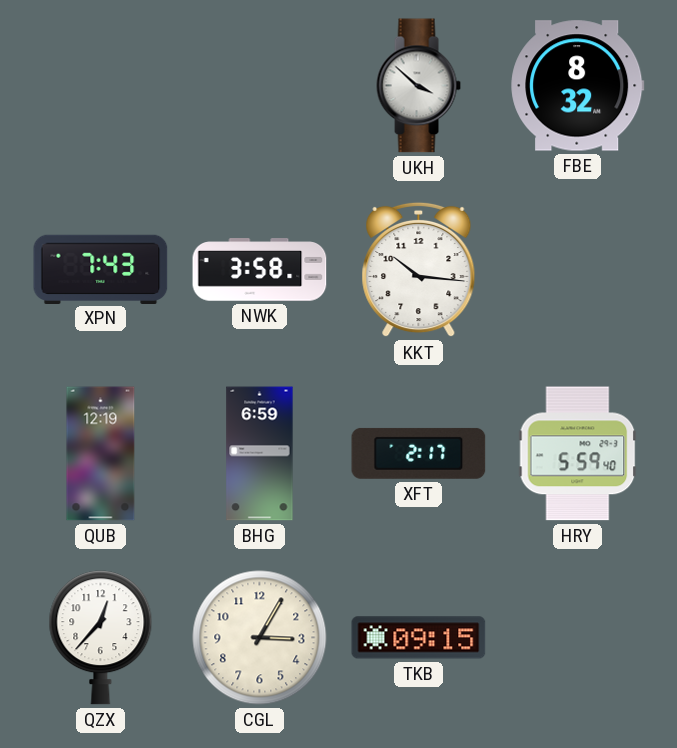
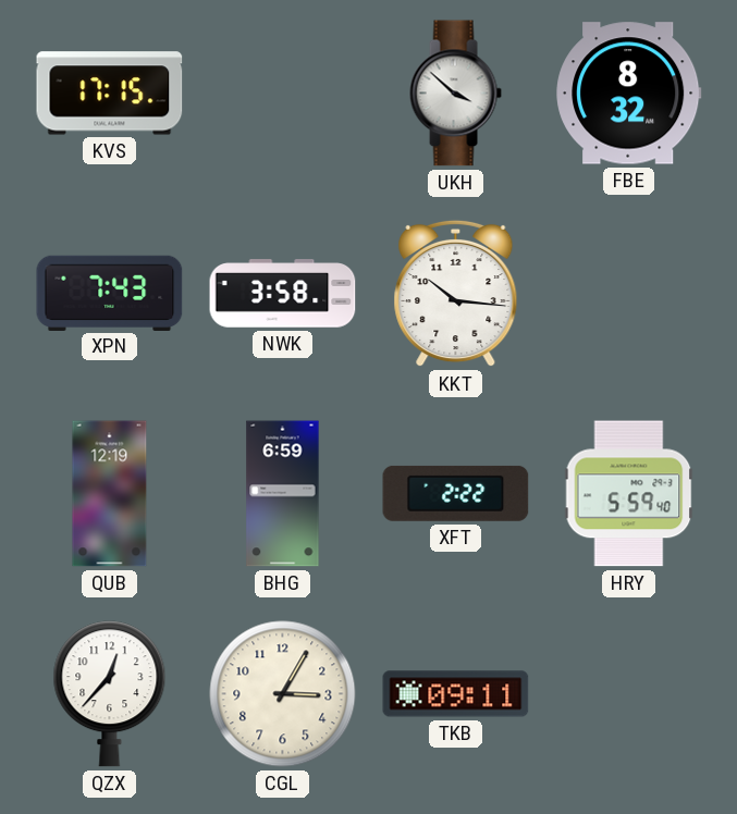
KVS: none -> 17:15 (110, 94)
XFT: 2:17 -> 2:22 (456, 493)
TKB: 09:15 -> 09:11 (456, 694)
